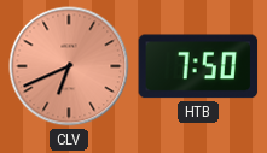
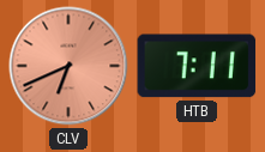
HTB: 7:50 -> 7:11 (197, 66)
